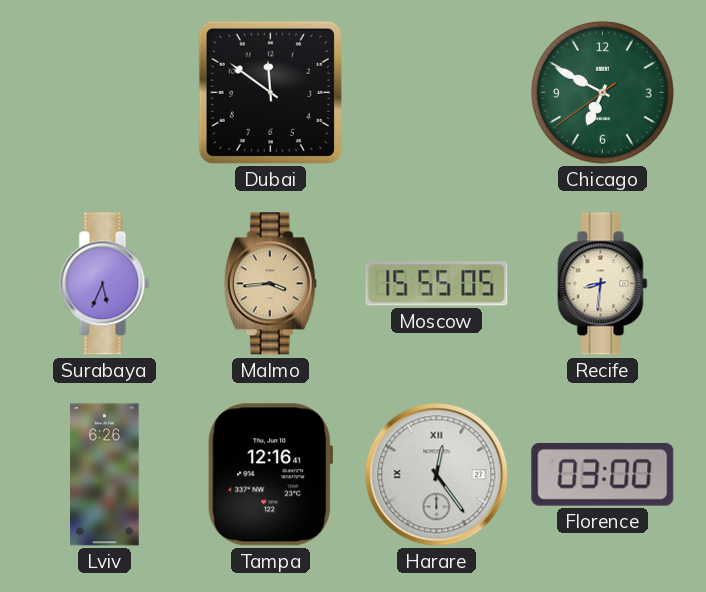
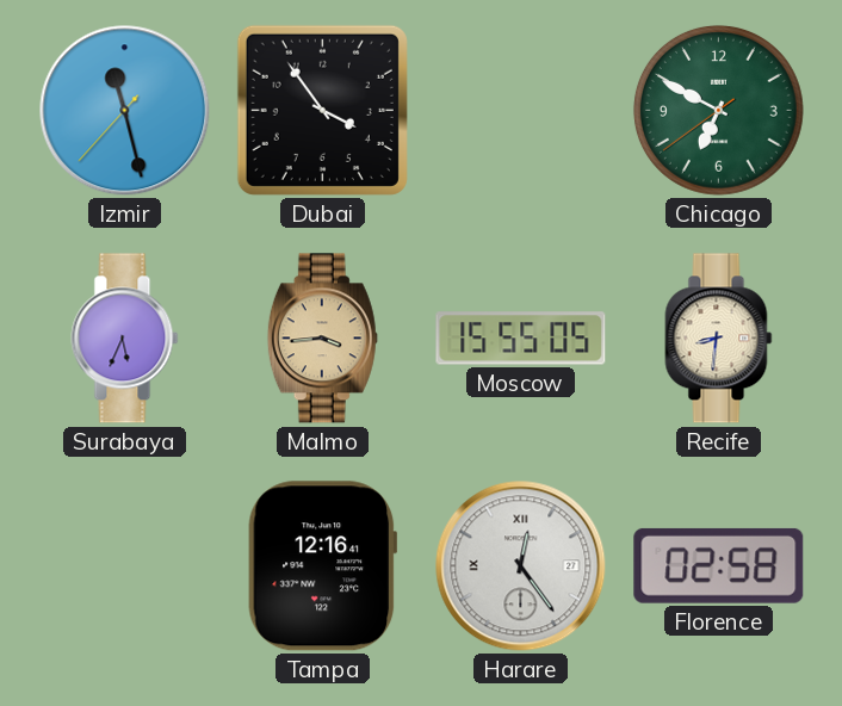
Izmir: none -> 11:27 (125, 111)
Dubai: 11:51 -> 3:54 (322, 110)
Lviv: 6:26 -> none (105, 475)
Florence: 03:00 -> 02:58 (719, 565)
